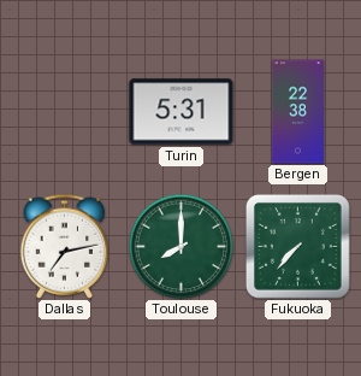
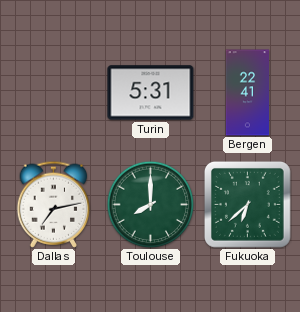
Bergen: 22:38 -> 22:41 (248, 93)
Fukuoka: 7:37 -> 6:38 (247, 204)
